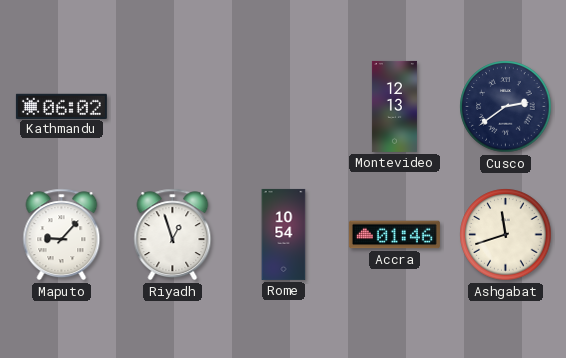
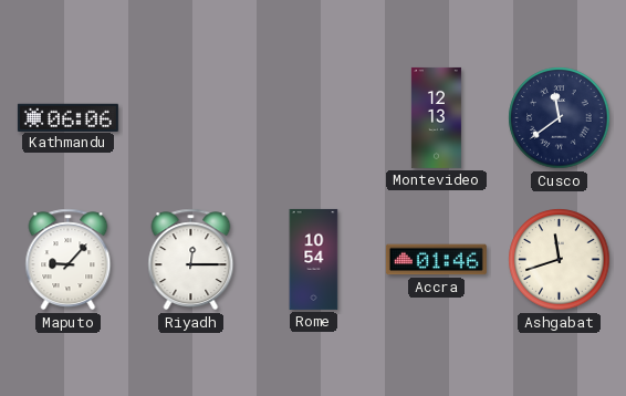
Kathmandu: 06:02 -> 06:06 (67, 117)
Cusco: 2:39 -> 11:39 (560, 118)
Riyadh: 12:57 -> 12:15 (191, 260)
